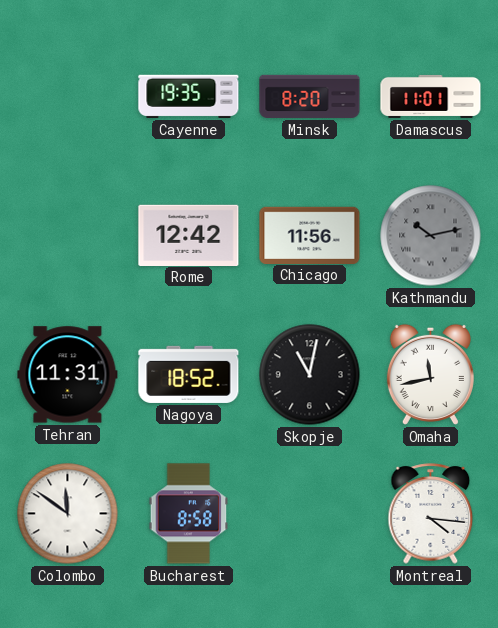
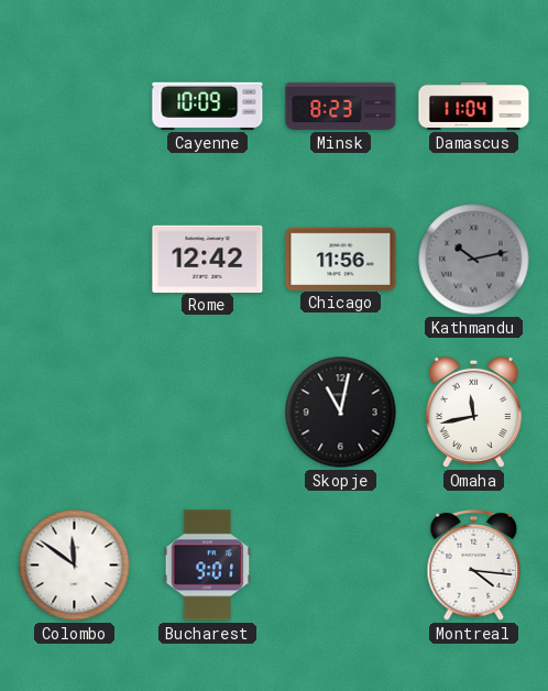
Cayenne: 19:35 -> 10:09 (208, 106)
Minsk: 8:20 -> 8:23 (341, 106)
Damascus: 11:01 -> 11:04 (474, 106)
Tehran: 11:31 -> none (68, 375)
Nagoya: 18:52 -> none (189, 374)
Bucharest: 8:58 -> 9:01 (208, 566)
